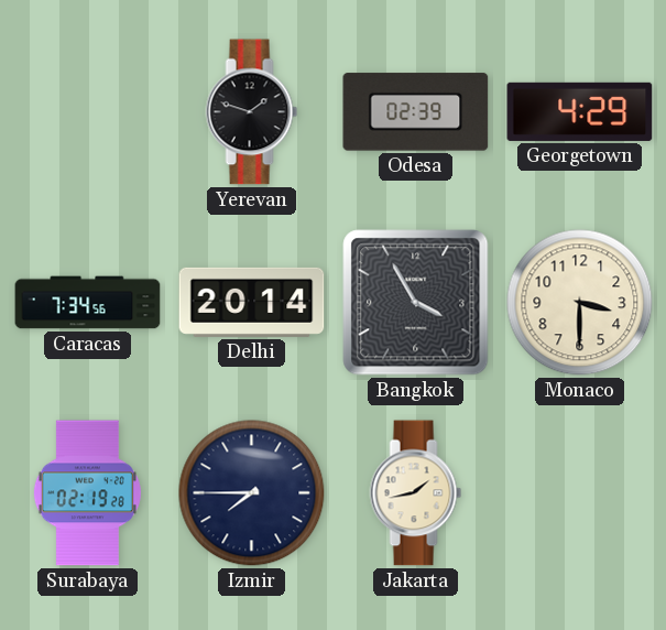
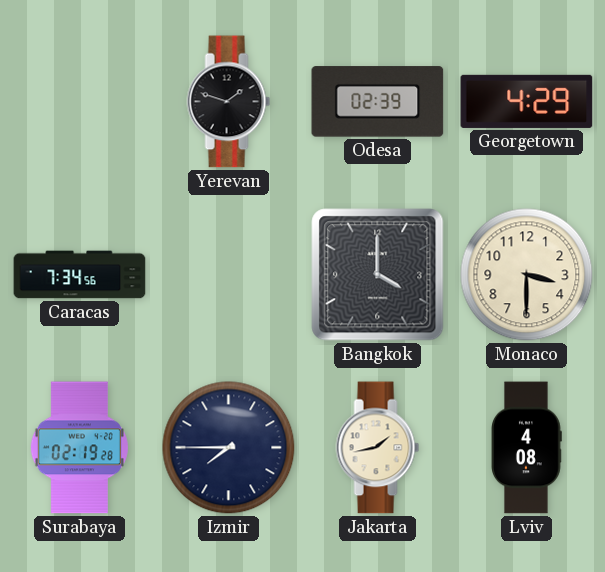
Delhi: 20:14 -> none (252, 302)
Bangkok: 3:55 -> 4:00 (378, 275)
Lviv: none -> 4:08 (527, 448)
